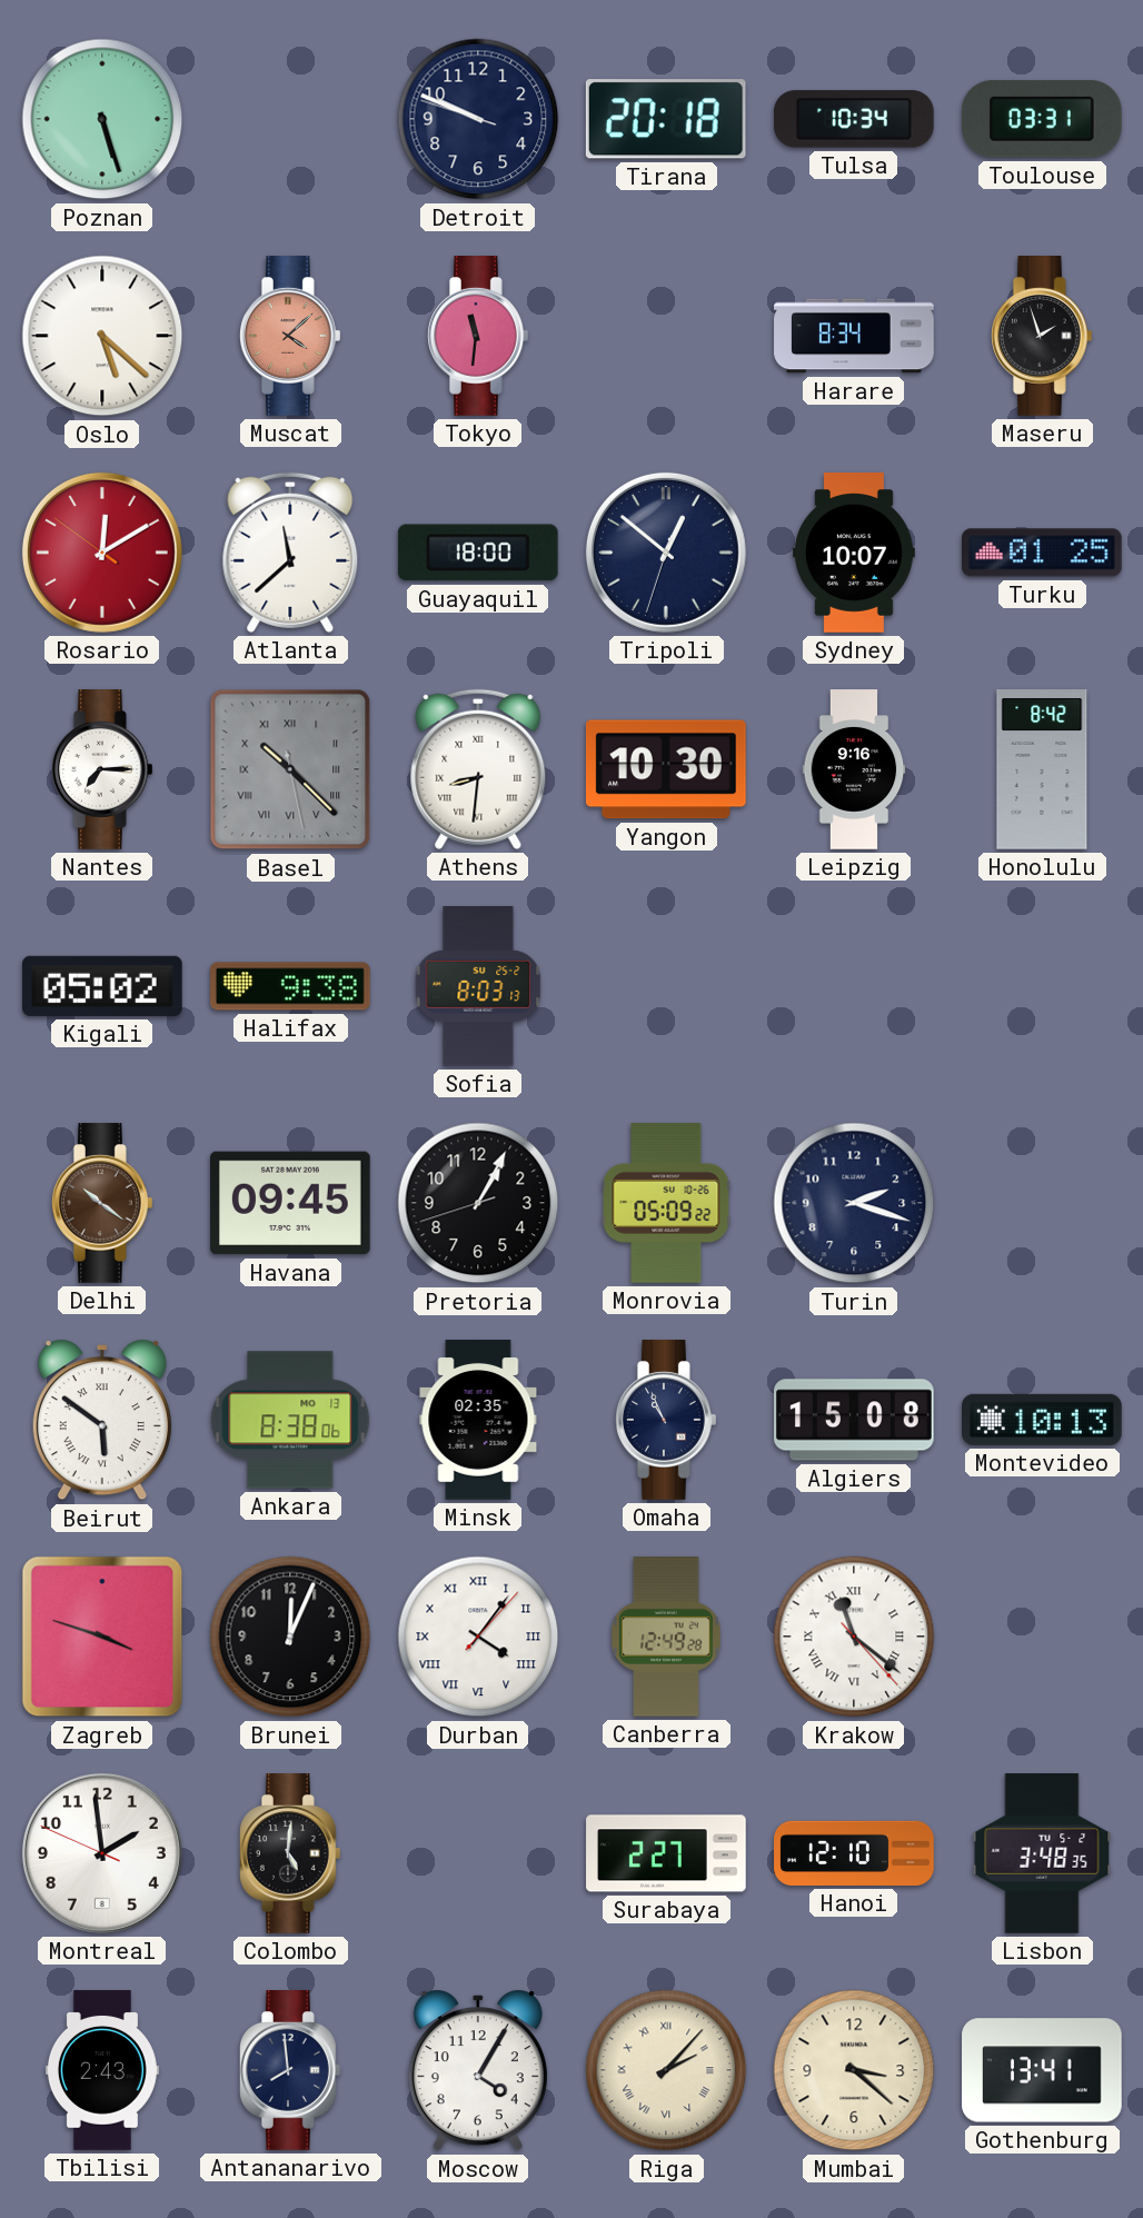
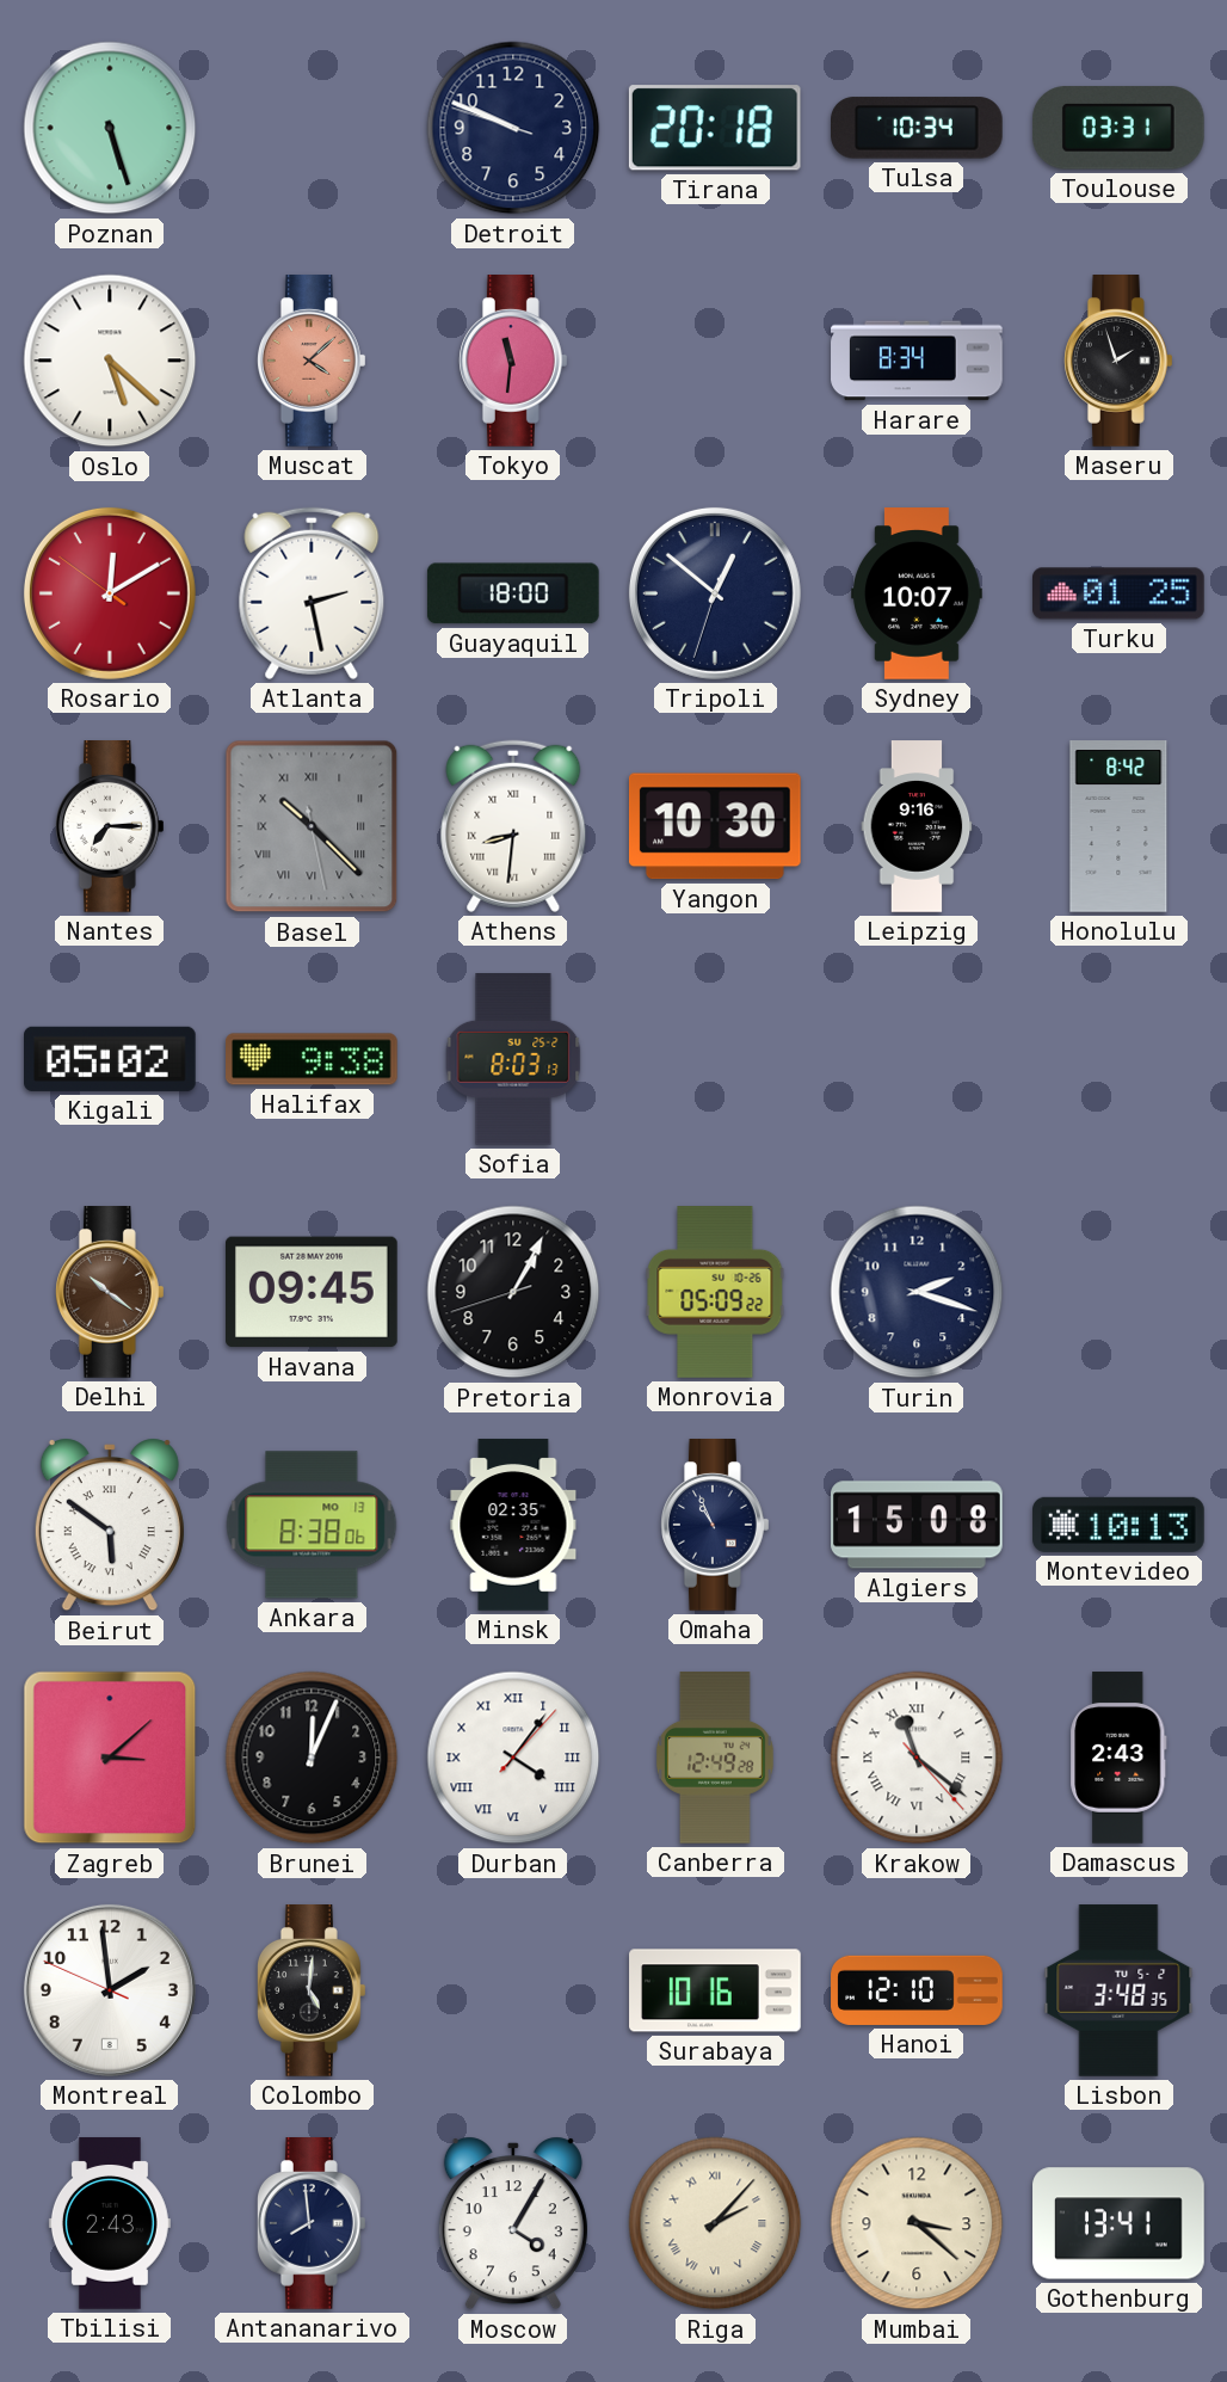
Atlanta: 11:38 -> 2:28 (312, 593)
Zagreb: 3:48 -> 3:08 (110, 1758)
Damascus: none -> 2:43 (1118, 1758)
Surabaya: 2:27 -> 10:16 (715, 1990)
